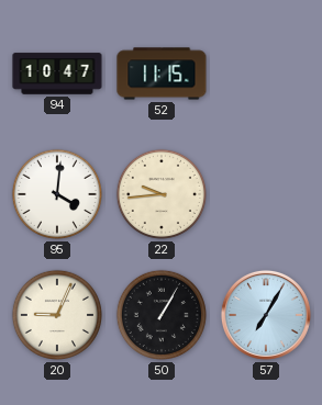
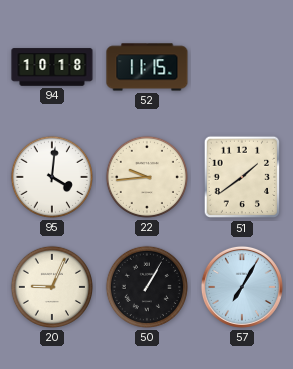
94: 10:47 -> 10:18 (52, 67)
51: none -> 1:39 (241, 177)
